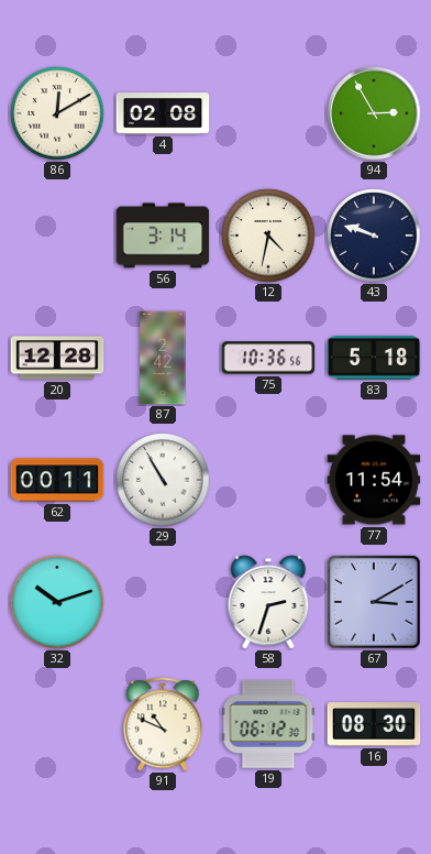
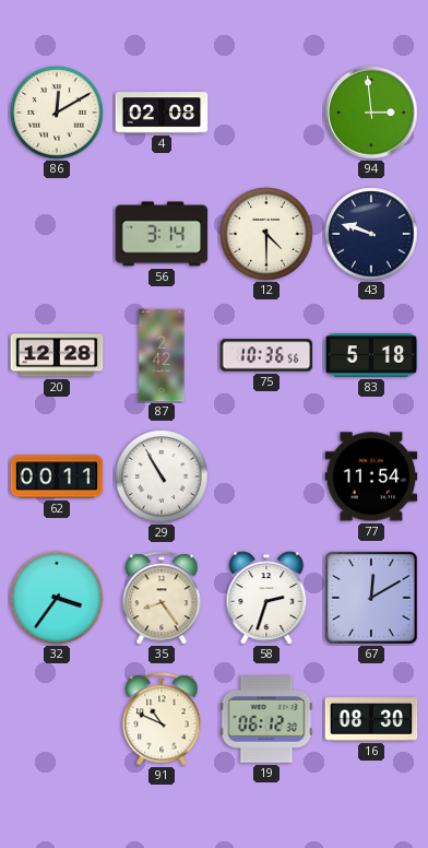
94: 2:55 -> 2:59 (371, 113)
12: 4:32 -> 4:30 (266, 234)
32: 10:12 -> 3:36 (57, 598)
35: none -> 8:24 (162, 598)
67: 3:10 -> 12:10 (371, 598)
